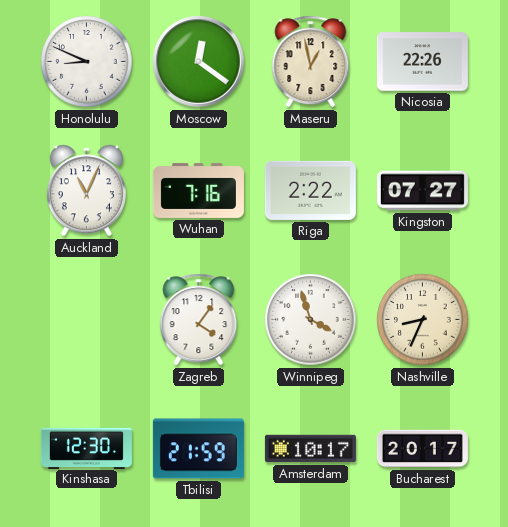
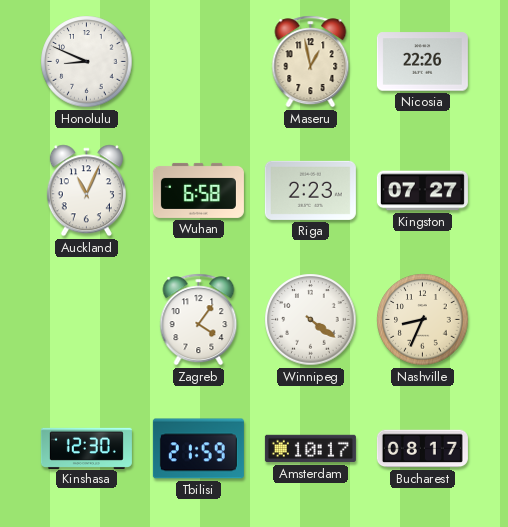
Moscow: 12:21 -> none (199, 62)
Wuhan: 7:16 -> 6:58 (198, 190)
Riga: 2:22 -> 2:23 (310, 190)
Winnipeg: 3:57 -> 4:21 (311, 320)
Bucharest: 20:17 -> 08:17 (422, 449)
